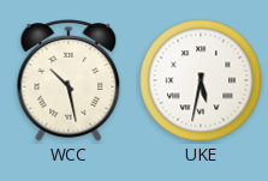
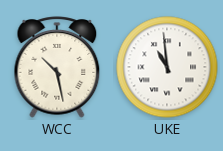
UKE: 5:32 -> 10:59 (167, 67)
